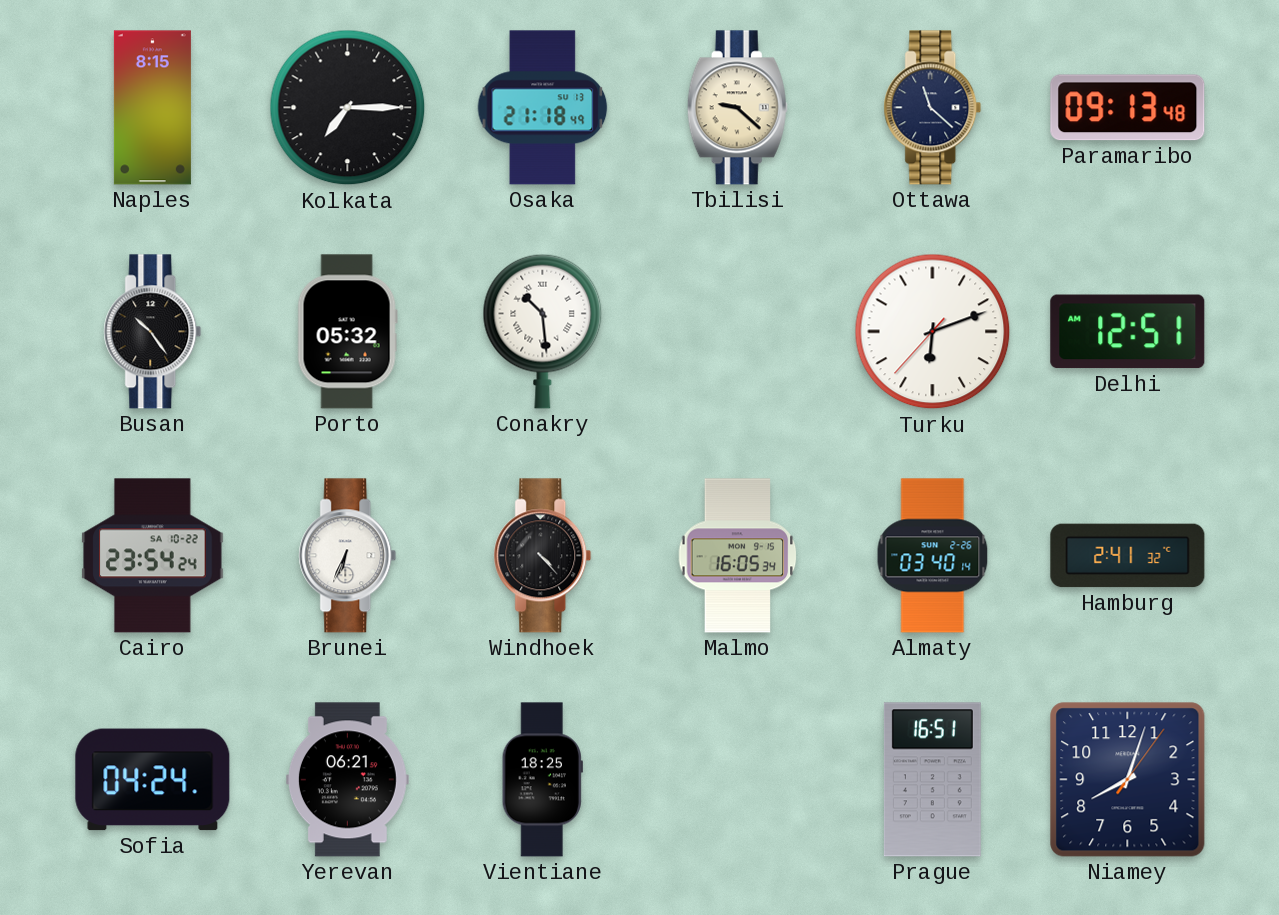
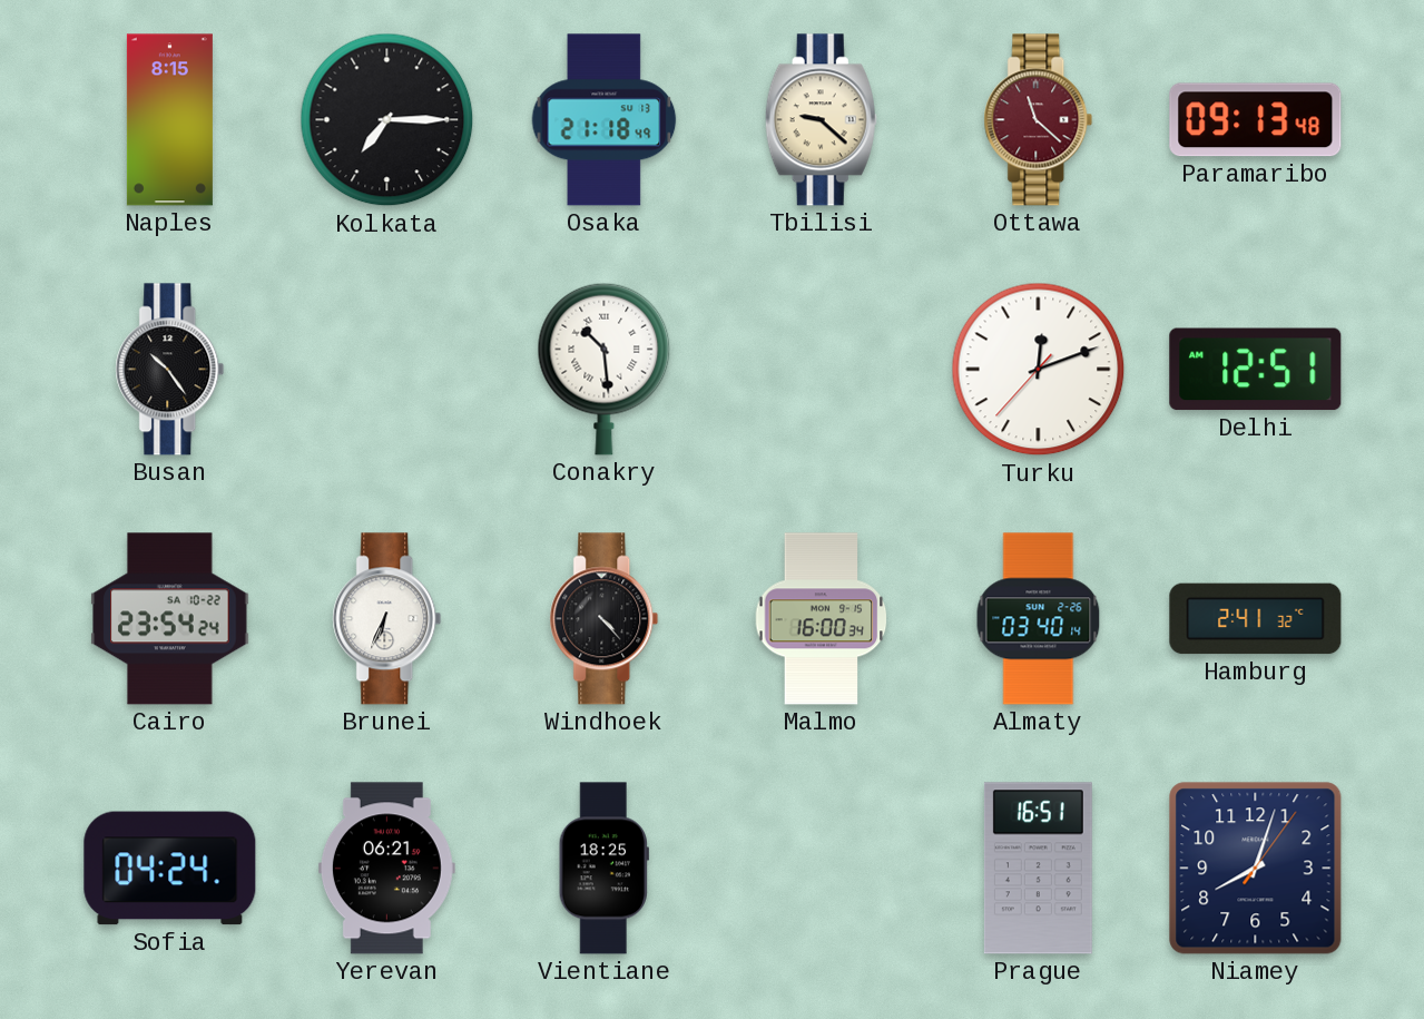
Ottawa dial: navy -> burgundy (1039, 120)
Porto: 05:32 -> none (347, 332)
Turku: 6:11 -> 12:11 (1039, 370)
Malmo: 16:05 -> 16:00 (822, 619)
